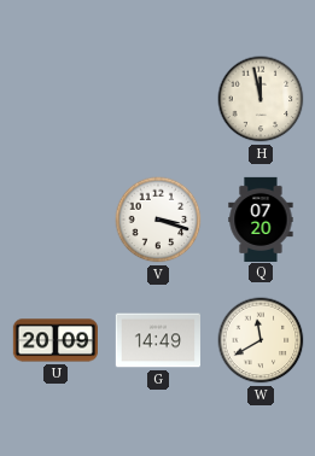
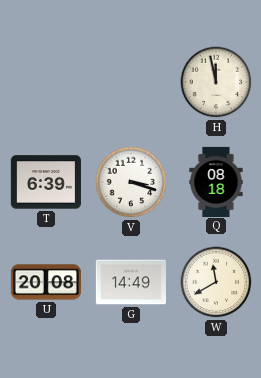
T: none -> 6:39 (46, 182)
Q: 07:20 -> 08:18 (216, 181)
U: 20:09 -> 20:08 (45, 282)
